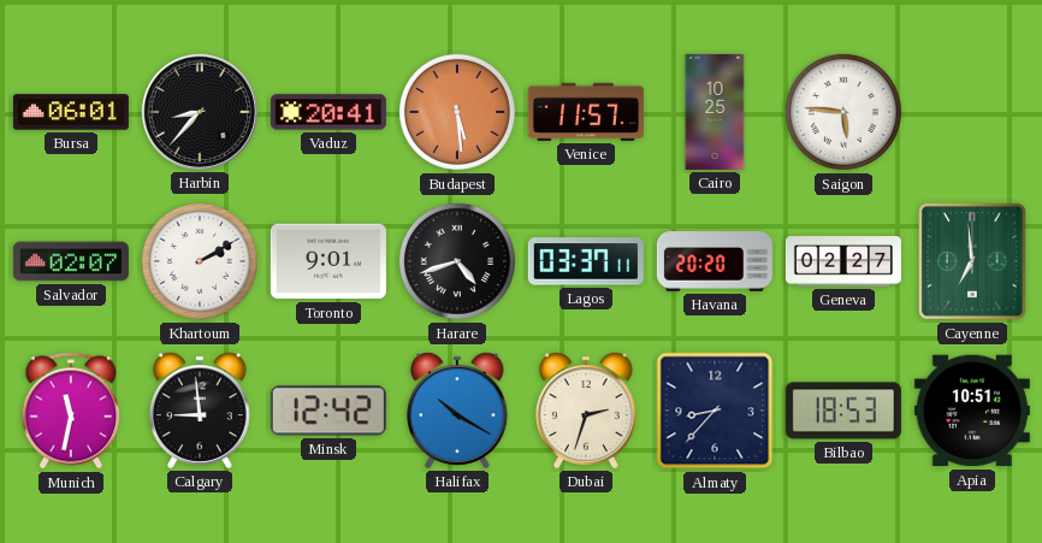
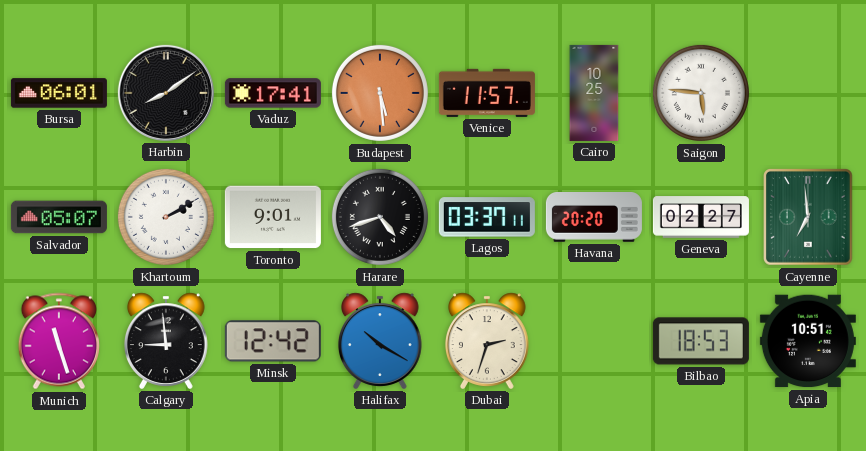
Harbin: 8:37 -> 8:09 (166, 93)
Vaduz: 20:41 -> 17:41 (273, 93)
Salvador: 02:07 -> 05:07 (59, 217)
Munich: 11:32 -> 11:27 (59, 341)
Almaty: 8:37 -> none (715, 411)
